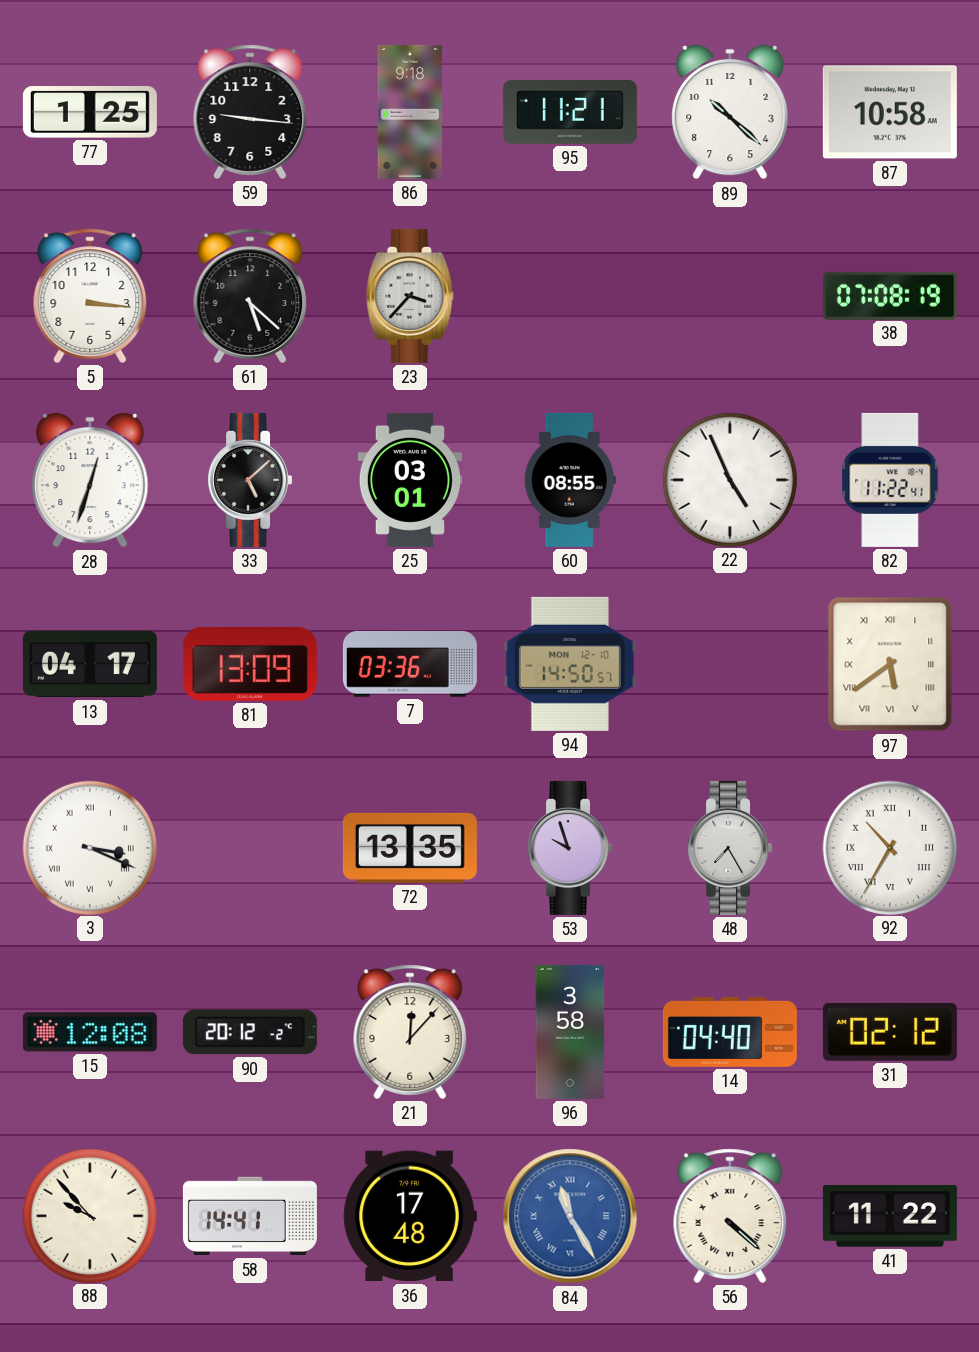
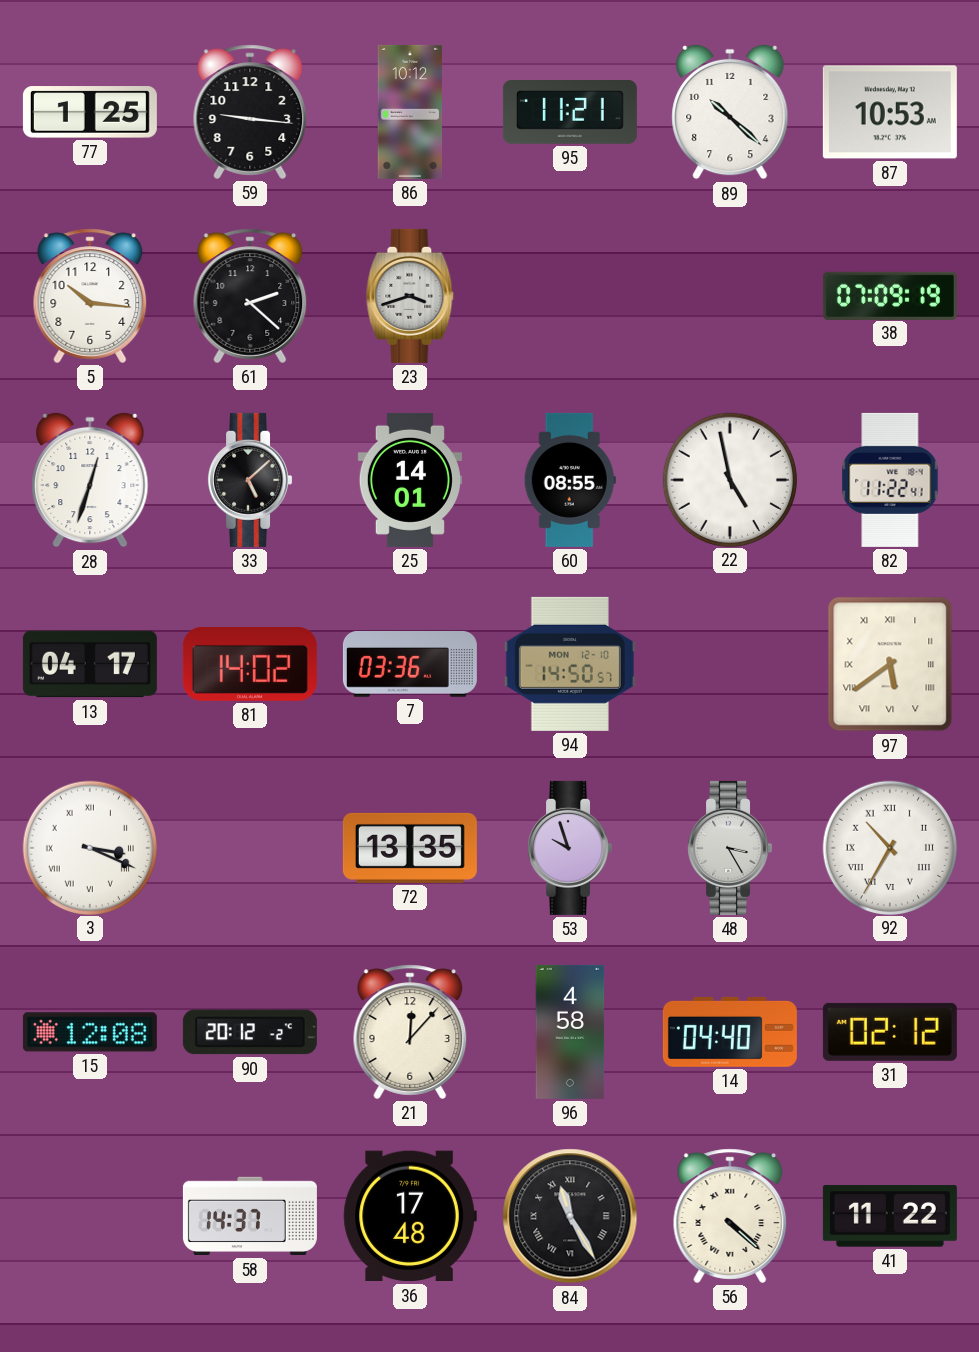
86: 9:18 -> 10:12 (410, 112)
87: 10:58 -> 10:53 (890, 112)
5: 3:16 -> 10:16 (90, 296)
61: 5:22 -> 2:22 (250, 296)
23: 3:37 -> 3:42 (410, 296)
38: 07:08 -> 07:09 (890, 295)
25: 03:01 -> 14:01 (410, 480)
22: 4:56 -> 4:58 (729, 479)
81: 13:09 -> 14:02 (250, 664)
48: 7:25 -> 3:25 (730, 848)
96: 3:58 -> 4:58 (570, 1032)
88: 9:53 -> none (89, 1215)
58: 14:41 -> 14:37 (250, 1216)
84 dial: blue -> black (570, 1216)
